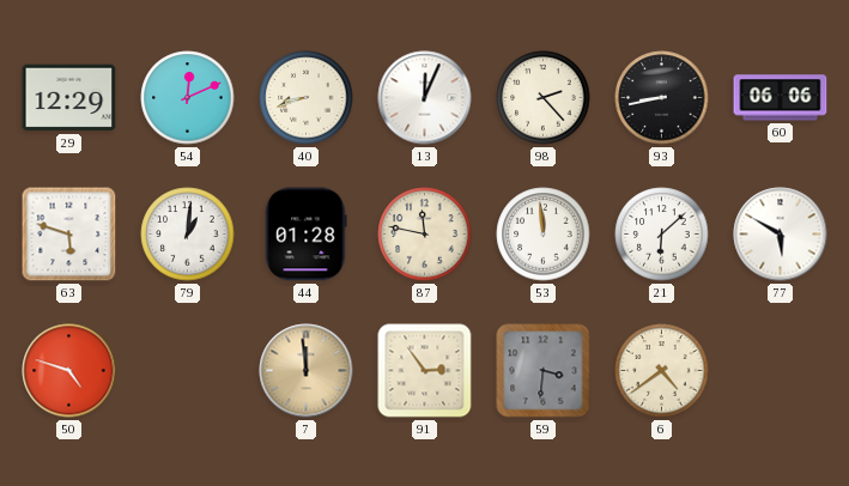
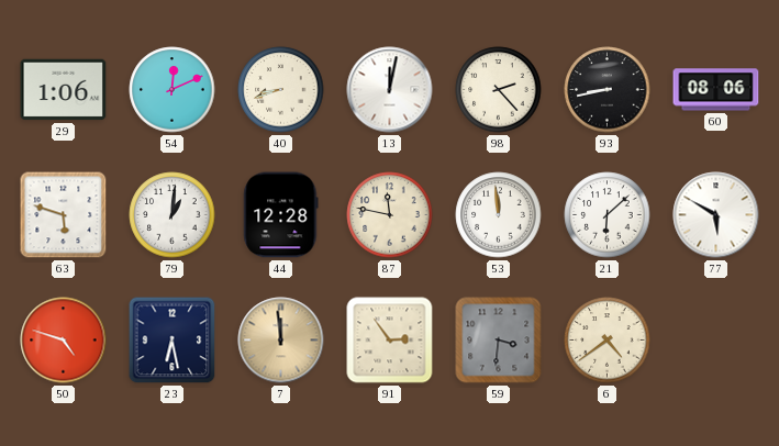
29: 12:29 -> 1:06 (64, 90)
13: 12:04 -> 12:02 (390, 90)
60: 06:06 -> 08:06 (716, 90)
44: 01:28 -> 12:28 (281, 215)
23: none -> 6:28 (173, 341)
